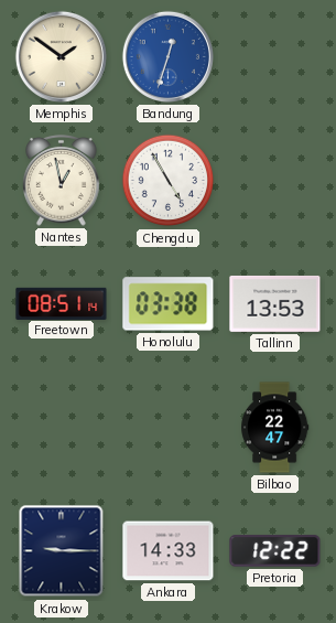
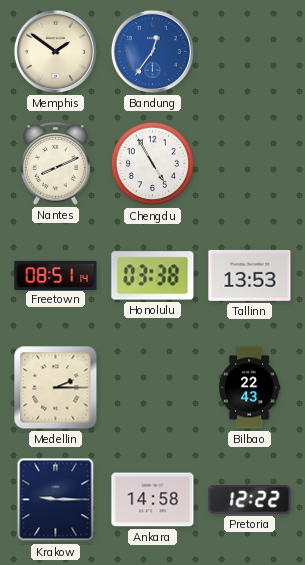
Bandung: 12:33 -> 12:36 (152, 51)
Nantes: 12:58 -> 8:11 (56, 164)
Medellin: none -> 2:15 (56, 388)
Bilbao: 22:47 -> 22:43 (250, 388)
Ankara: 14:33 -> 14:58 (153, 500)
